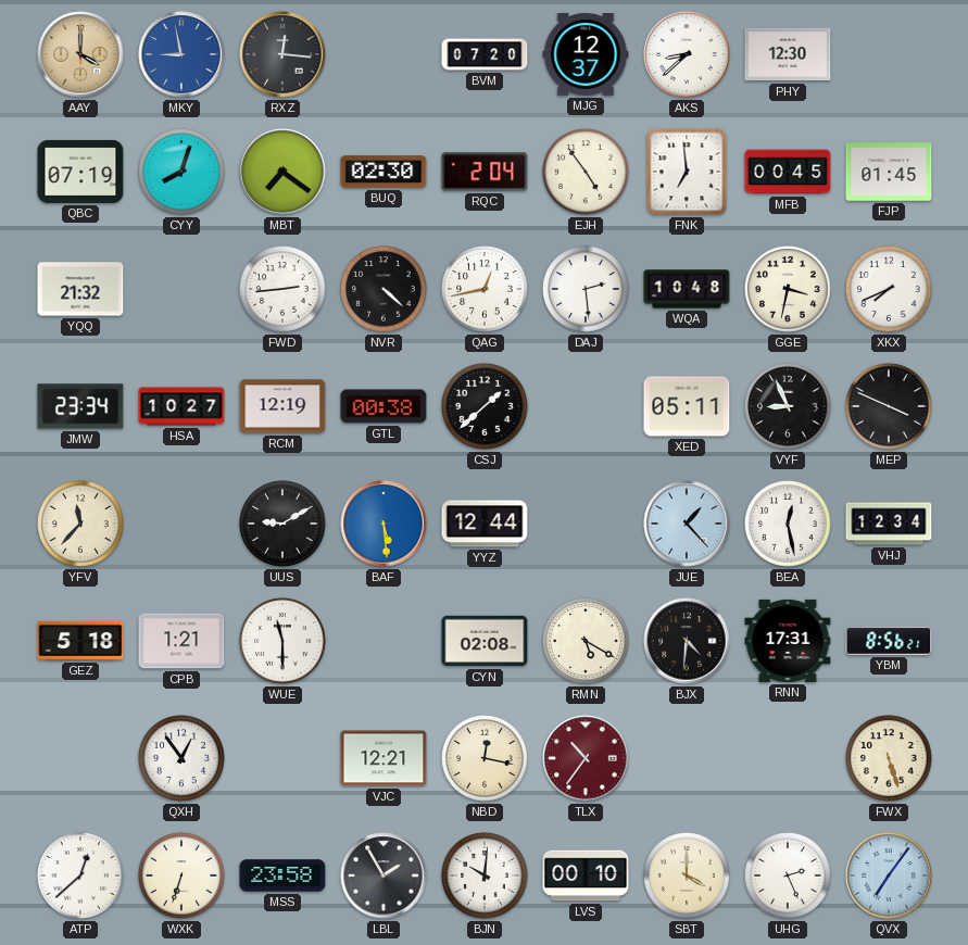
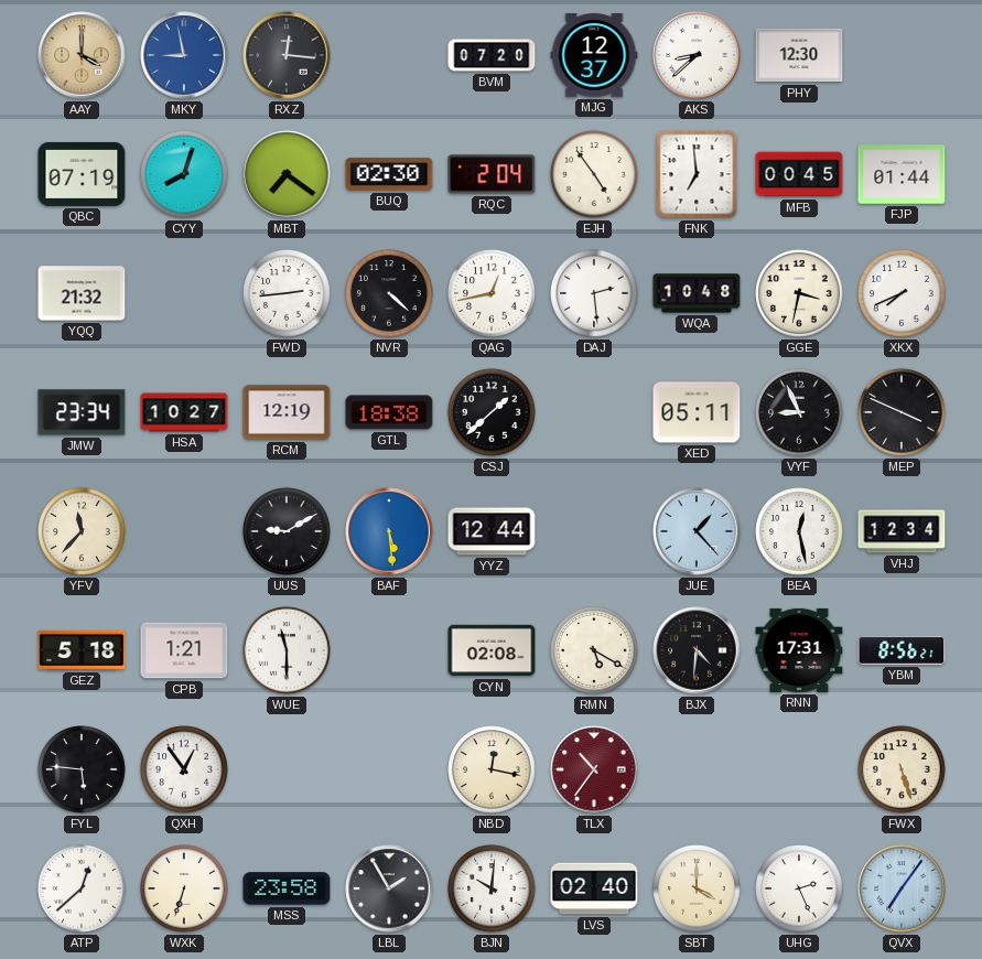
FJP: 01:45 -> 01:44 (902, 174)
GTL: 00:38 -> 18:38 (389, 412)
FYL: none -> 5:46 (82, 769)
VJC: 12:21 -> none (384, 758)
LVS: 00:10 -> 02:40 (594, 888)
